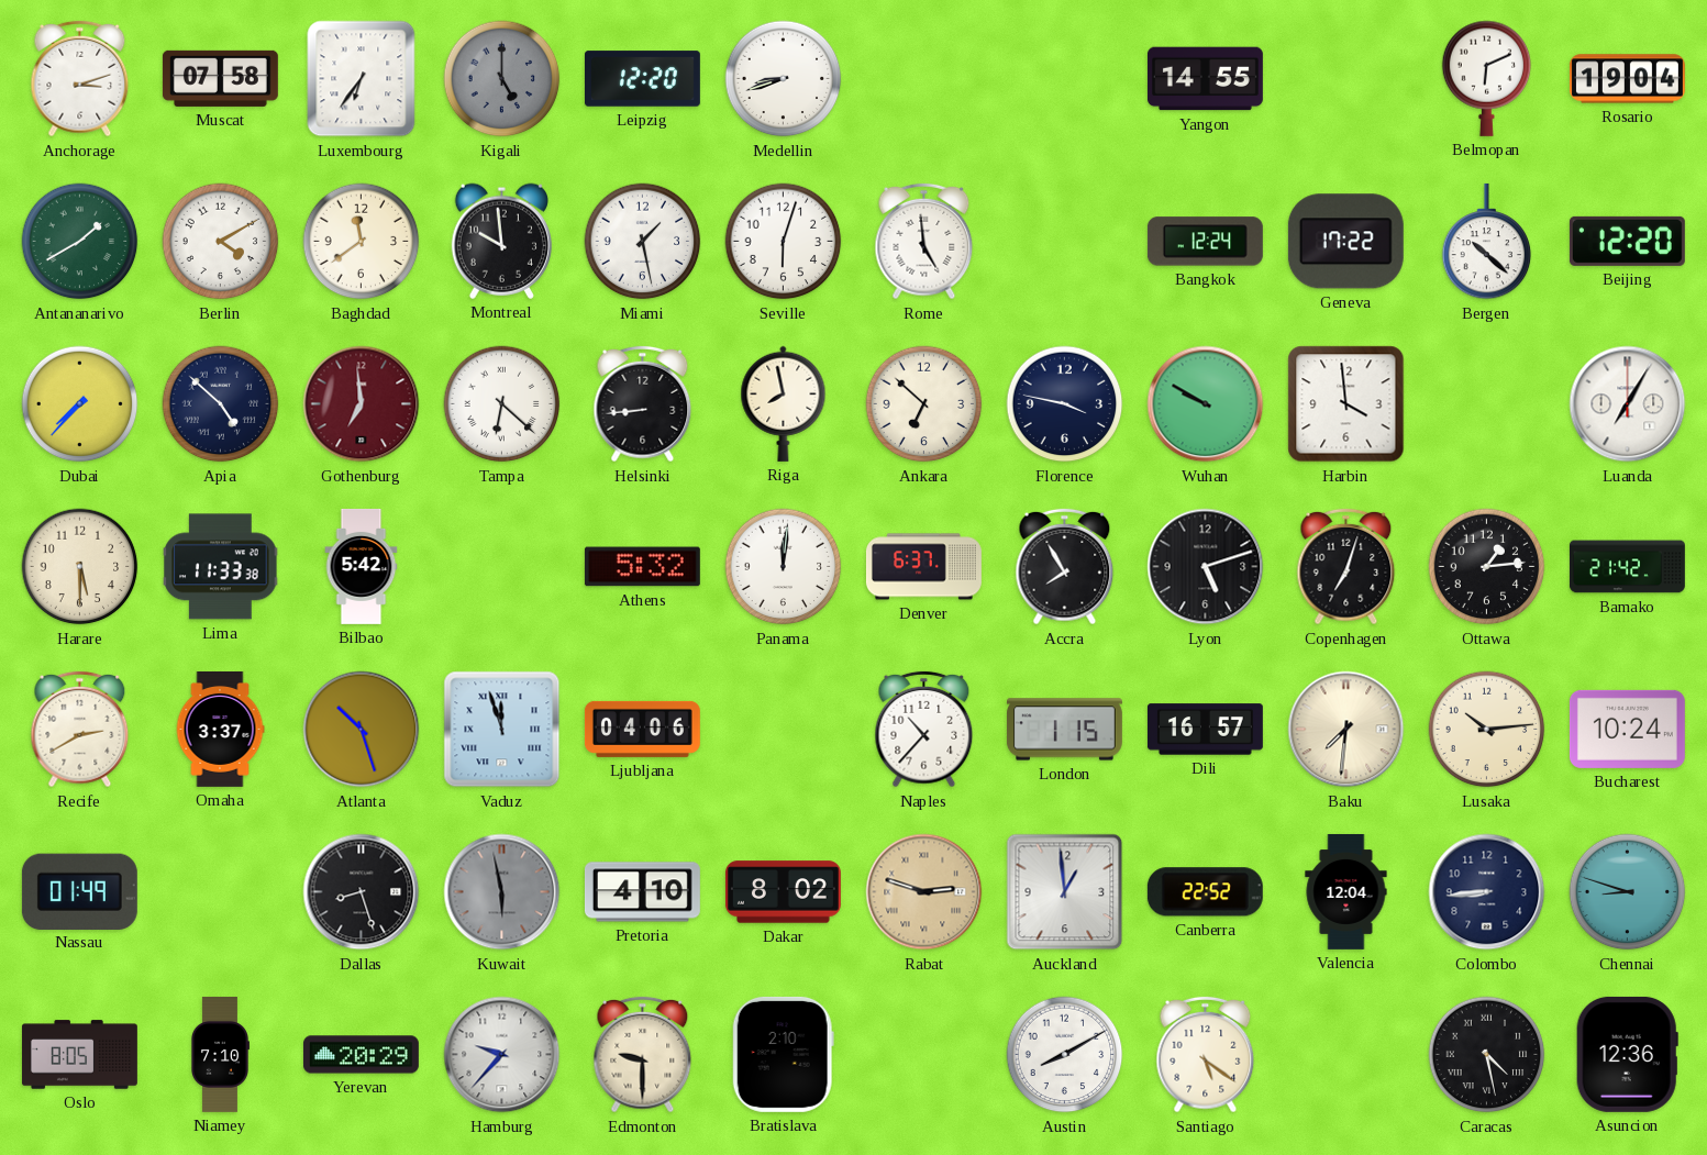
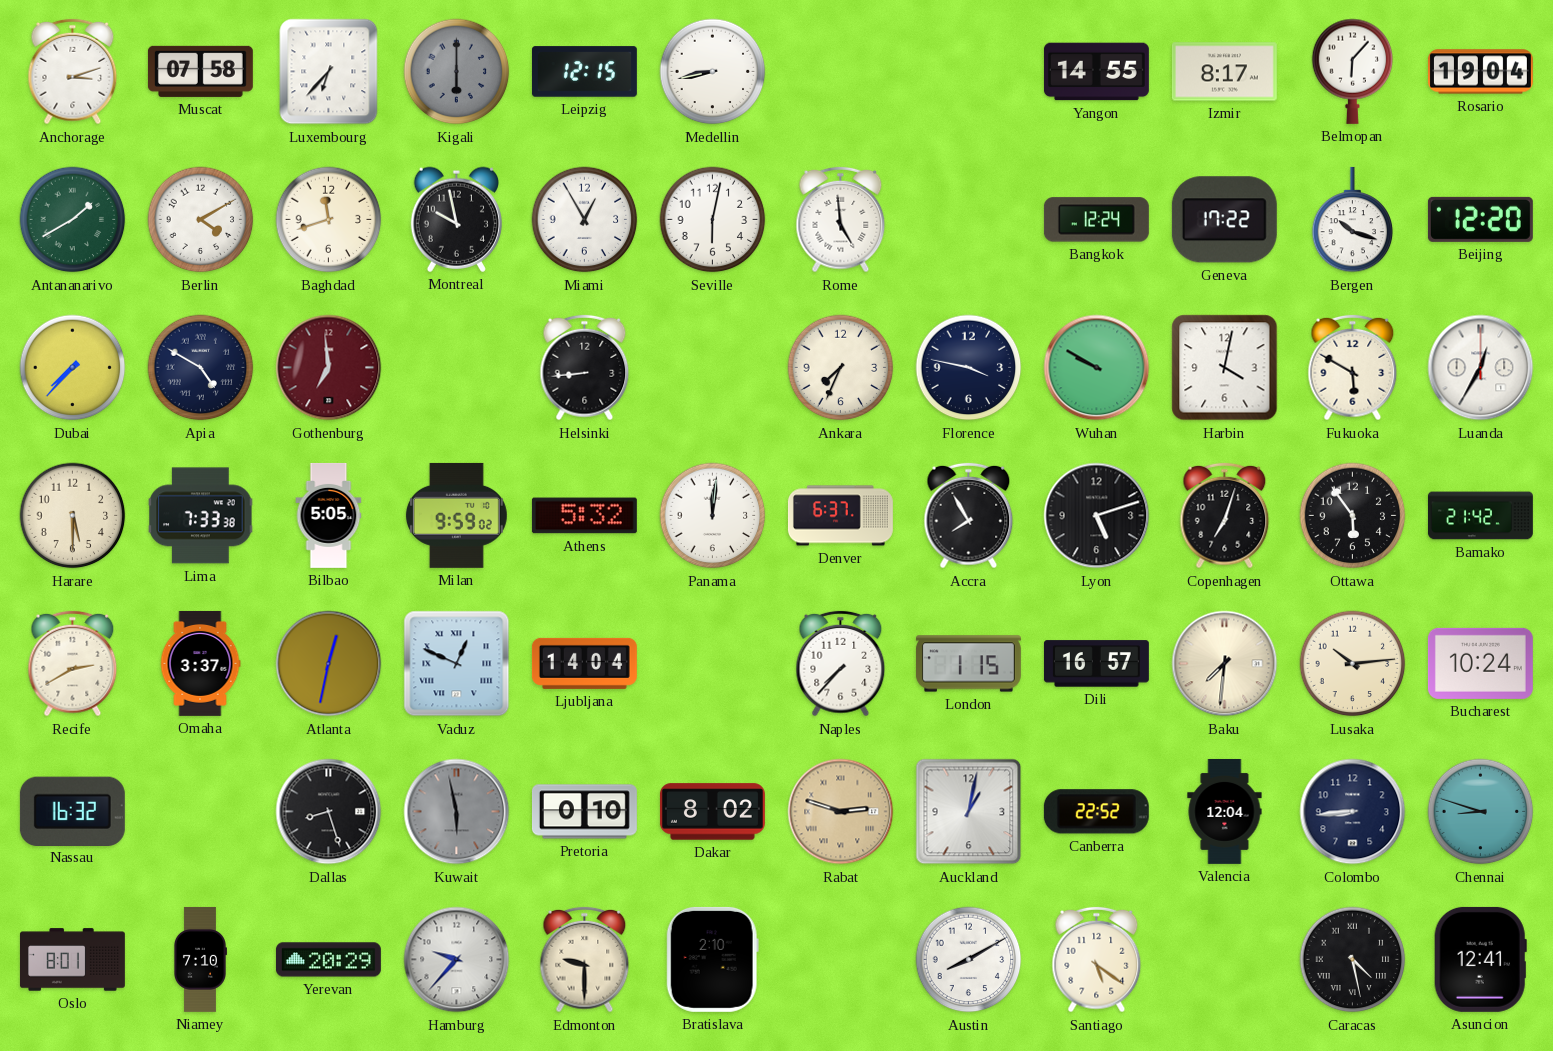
Luxembourg: 6:36 -> 6:37 (329, 72)
Kigali: 5:00 -> 6:00 (457, 72)
Leipzig: 12:20 -> 12:15 (584, 72)
Medellin: 8:42 -> 8:43 (713, 72)
Izmir: none -> 8:17 (1224, 72)
Belmopan: 6:11 -> 6:07 (1353, 71)
Baghdad: 11:39 -> 11:42 (329, 220)
Montreal: 9:59 -> 9:58 (456, 219)
Miami: 1:28 -> 12:55 (585, 220)
Seville: 6:03 -> 6:02 (713, 220)
Bergen: 10:22 -> 10:18 (1353, 220)
Apia: 4:52 -> 4:50 (201, 368)
Tampa: 6:22 -> none (502, 404)
Riga: 7:58 -> none (784, 403)
Ankara: 6:52 -> 7:34 (841, 368)
Harbin: 3:59 -> 4:02 (1225, 368)
Fukuoka: none -> 5:50 (1353, 368)
Luanda: 7:05 -> 12:35 (1481, 368)
Lima: 11:33 -> 7:33 (201, 516)
Bilbao: 5:42 -> 5:05 (329, 515)
Milan: none -> 9:59 (456, 515)
Ottawa: 1:14 -> 5:54 (1353, 516)
Atlanta: 10:27 -> 12:32 (329, 664)
Vaduz: 11:57 -> 12:49 (457, 664)
Ljubljana: 04:06 -> 14:04 (584, 663)
Naples: 10:37 -> 7:37 (841, 664)
Nassau: 01:49 -> 16:32 (72, 811)
Pretoria: 4:10 -> 0:10 (584, 812)
Auckland: 12:59 -> 1:02 (969, 812)
Oslo: 8:05 -> 8:01 (72, 960)
Asuncion: 12:36 -> 12:41 (1480, 959)
